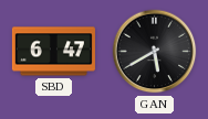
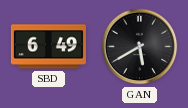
SBD: 6:47 -> 6:49 (48, 47)
